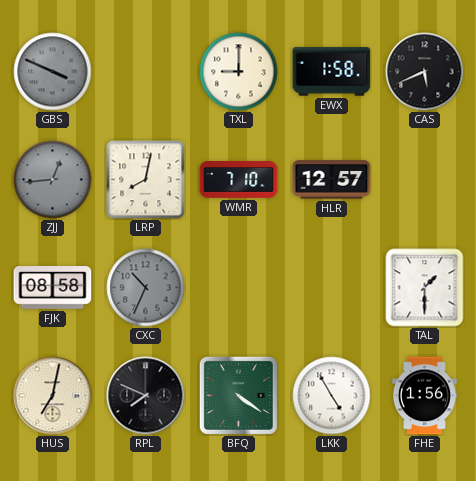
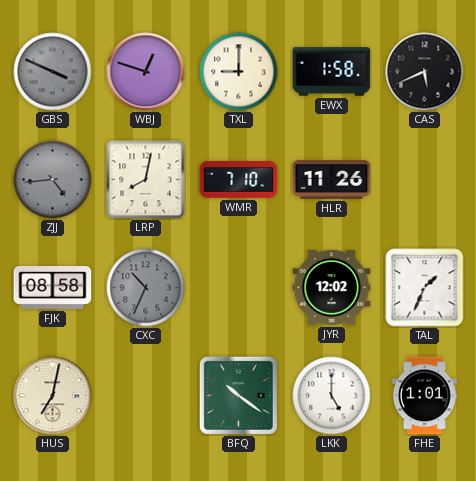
WBJ: none -> 12:48 (146, 72)
ZJJ: 12:44 -> 4:44 (53, 180)
HLR: 12:57 -> 11:26 (332, 180)
JYR: none -> 12:02 (332, 287)
TAL: 1:30 -> 1:34 (425, 288)
RPL: 7:49 -> none (146, 396)
BFQ: 4:21 -> 10:21 (238, 395)
LKK: 4:55 -> 5:00 (332, 396)
FHE: 1:56 -> 1:01 (425, 396)
